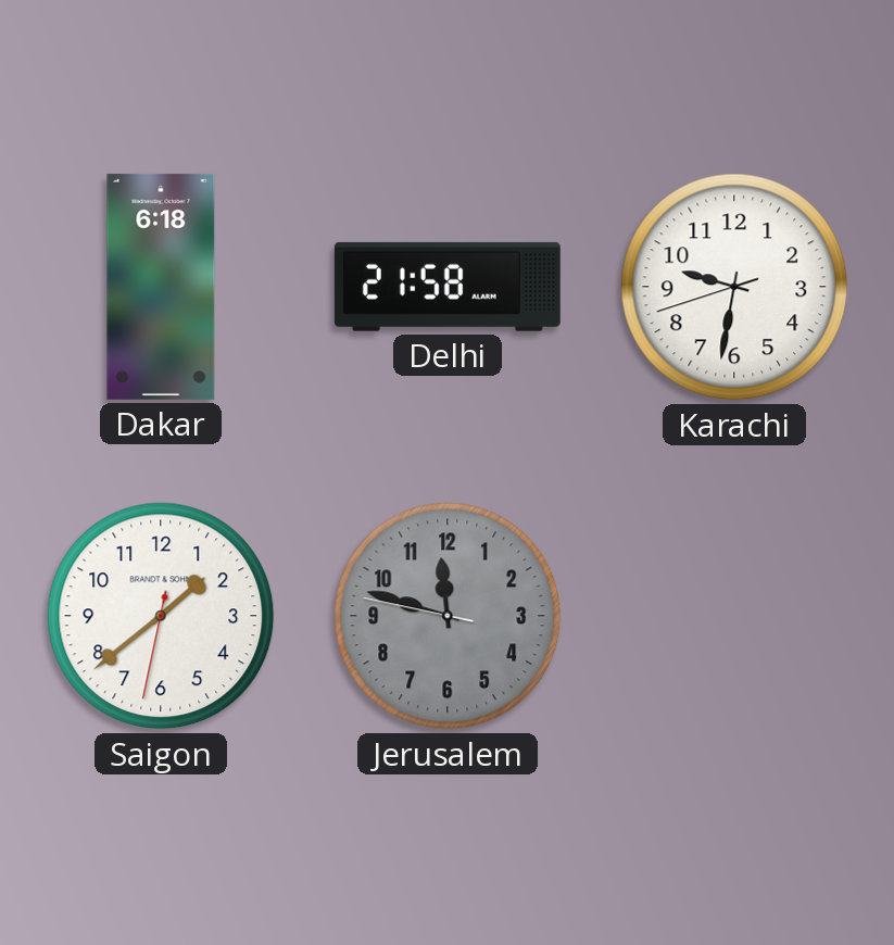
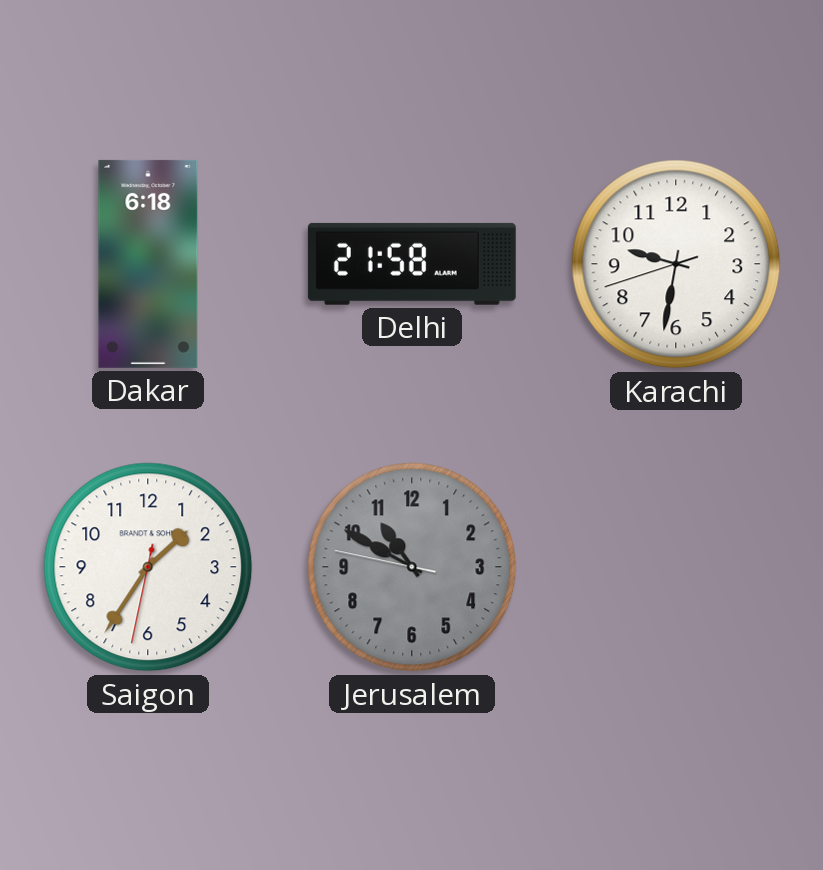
Saigon: 1:38 -> 1:35 (148, 567)
Jerusalem: 11:47 -> 10:49 (412, 567)
